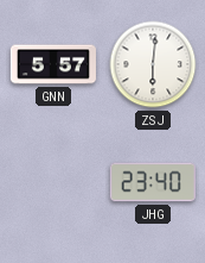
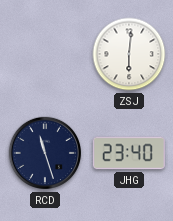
GNN: 5:57 -> none (53, 64)
RCD: none -> 11:27 (45, 153)
